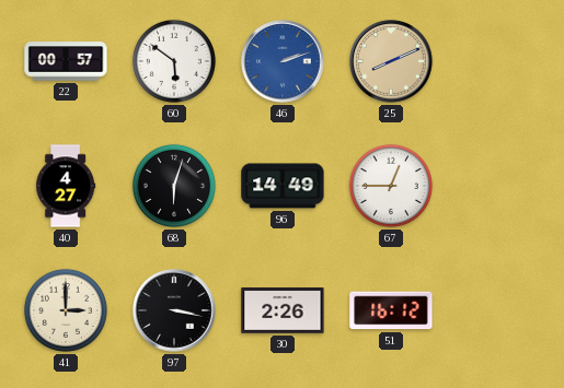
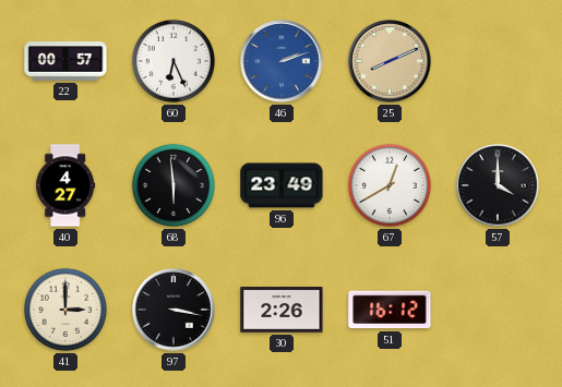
60: 5:51 -> 6:26 (174, 61)
68: 6:03 -> 5:59 (174, 185)
96: 14:49 -> 23:49 (282, 185)
67: 12:45 -> 12:40 (390, 185)
57: none -> 4:00 (498, 185)
